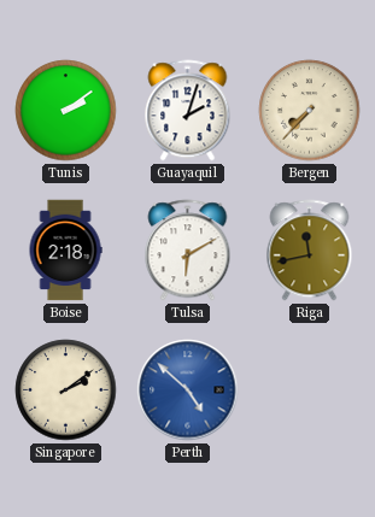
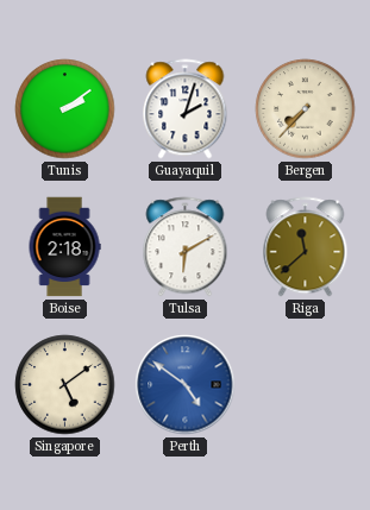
Riga: 11:43 -> 11:38 (306, 247)
Singapore: 2:09 -> 5:09 (65, 385)
Perth: 4:52 -> 4:51 (186, 385)
